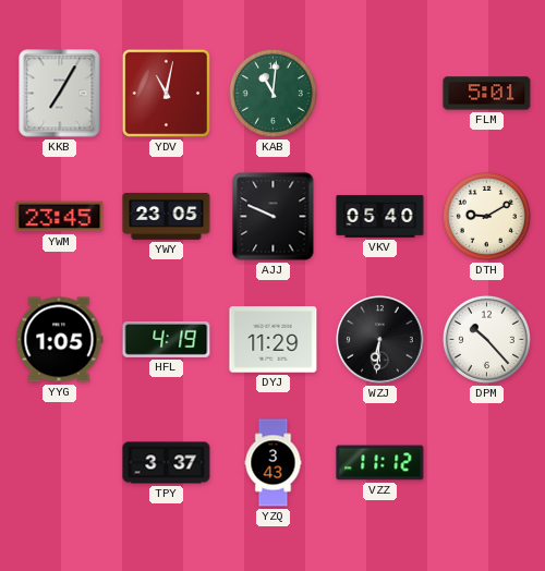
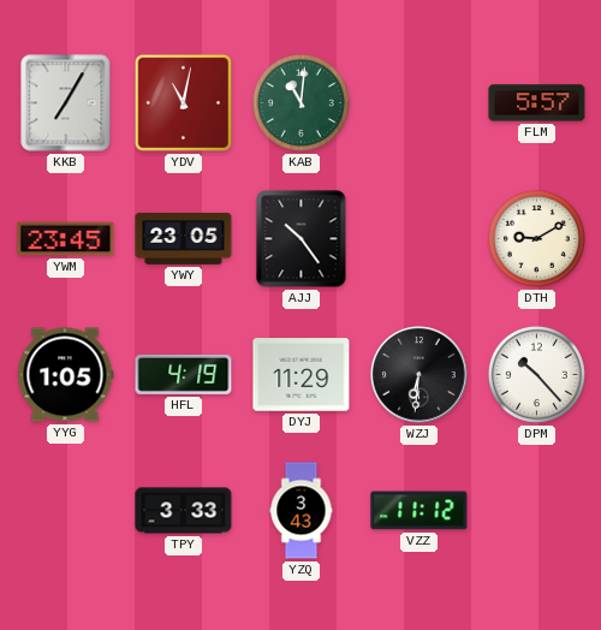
FLM: 5:01 -> 5:57 (537, 103)
AJJ: 9:49 -> 10:24 (302, 239)
VKV: 05:40 -> none (380, 217)
TPY: 3:37 -> 3:33 (184, 511)
